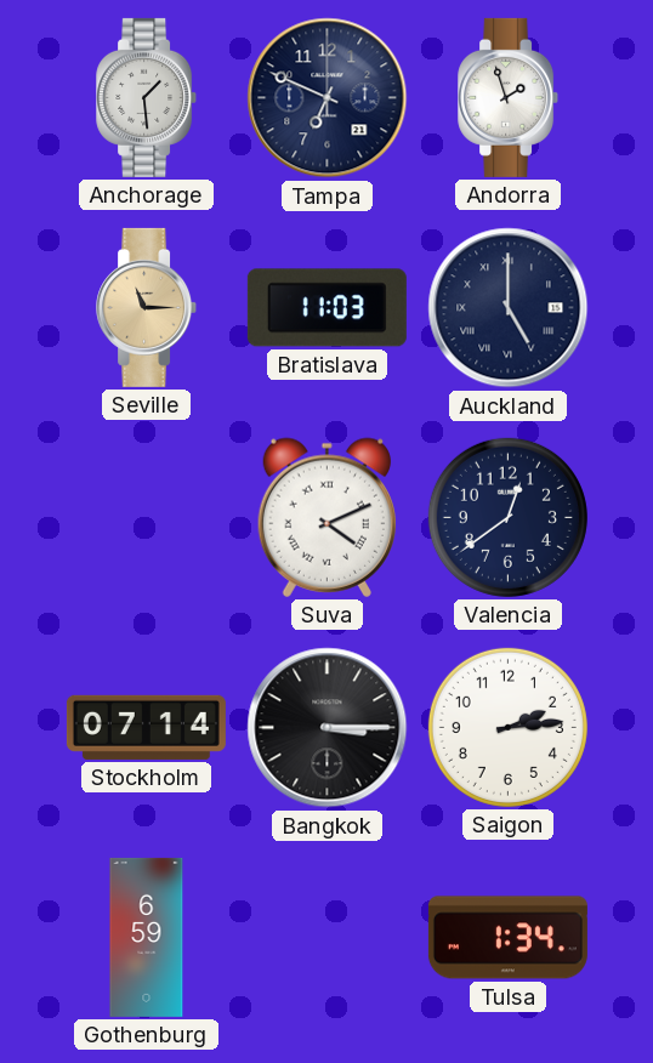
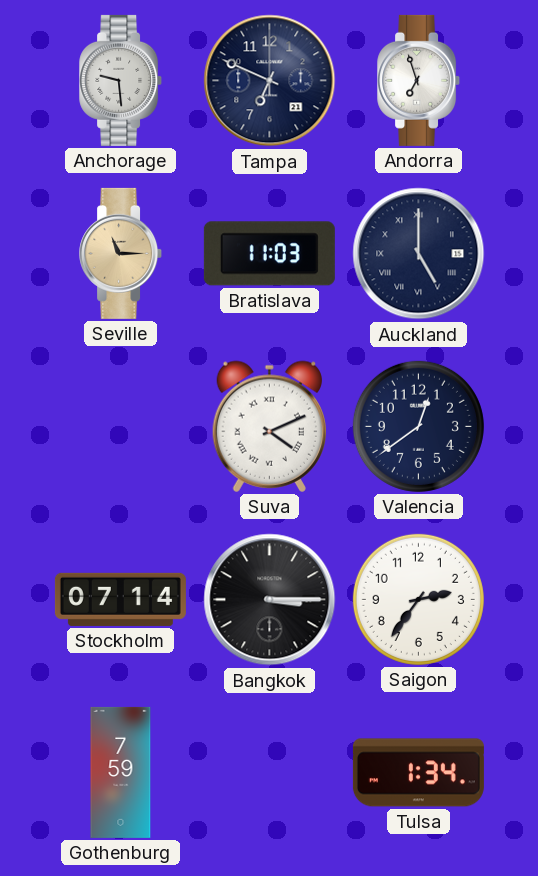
Anchorage: 1:29 -> 9:29 (121, 80)
Andorra: 1:57 -> 6:57 (419, 80)
Saigon: 2:14 -> 2:36 (418, 599)
Gothenburg: 6:59 -> 7:59 (121, 772)
